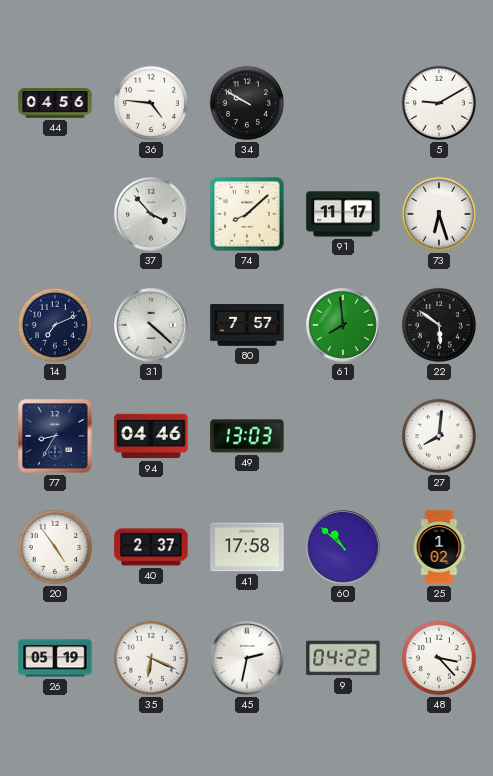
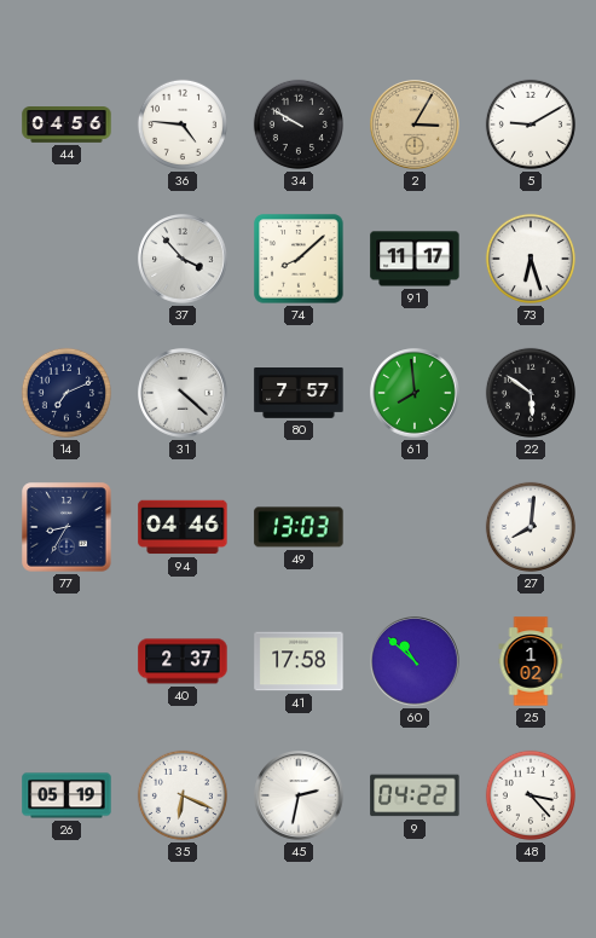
2: none -> 3:05 (415, 125)
20: 4:54 -> none (55, 547)
